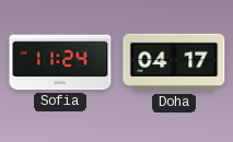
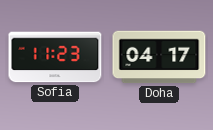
Sofia: 11:24 -> 11:23 (55, 57)
